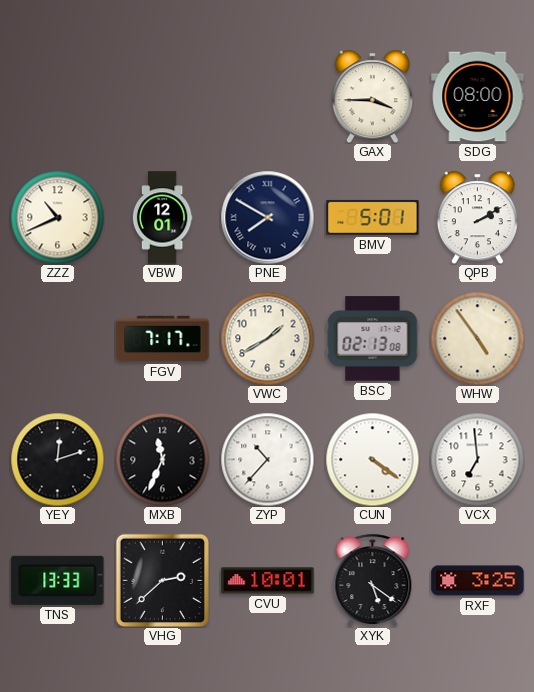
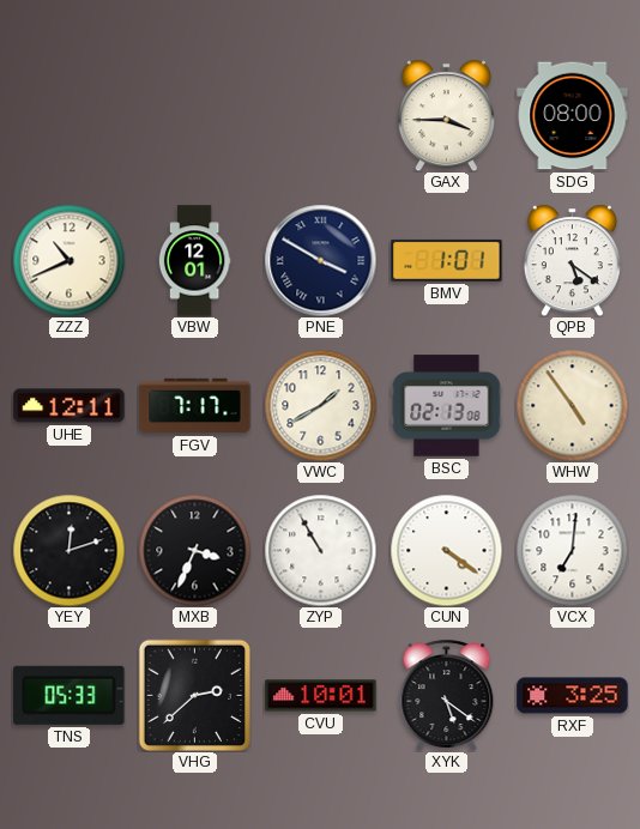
PNE: 7:50 -> 3:50 (320, 260)
BMV: 5:01 -> 1:01 (447, 260)
QPB: 2:10 -> 5:21 (572, 260)
UHE: none -> 12:11 (70, 406)
MXB: 11:34 -> 3:34 (194, 550)
ZYP: 10:37 -> 10:55 (320, 550)
VCX: 6:59 -> 7:01 (572, 550)
TNS: 13:33 -> 05:33 (70, 695)
